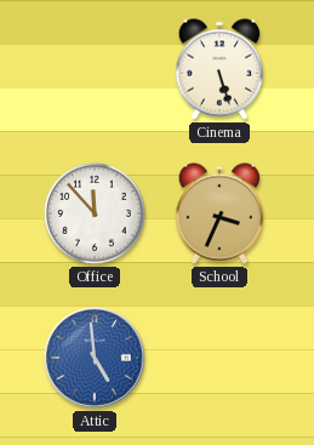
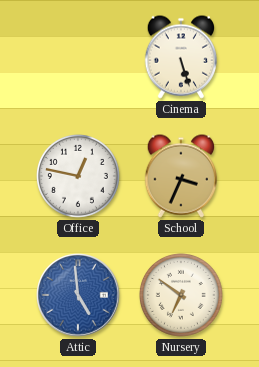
Office: 11:53 -> 12:47 (78, 176)
Nursery: none -> 6:51 (181, 295)
